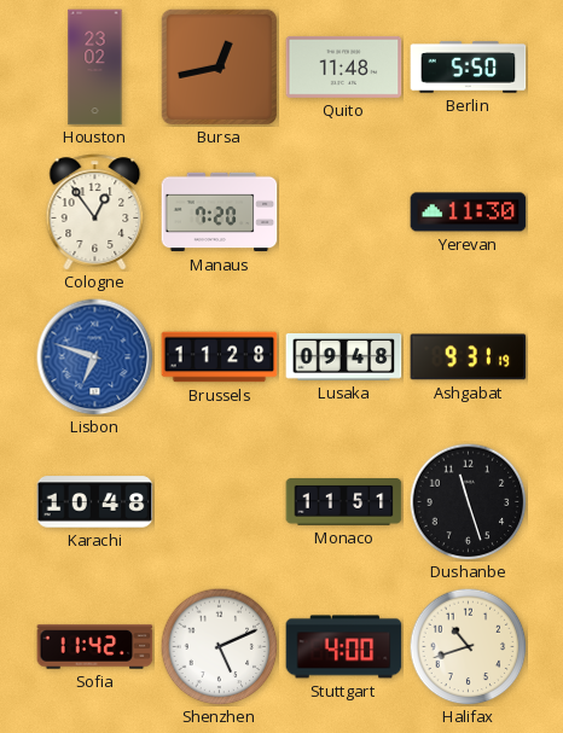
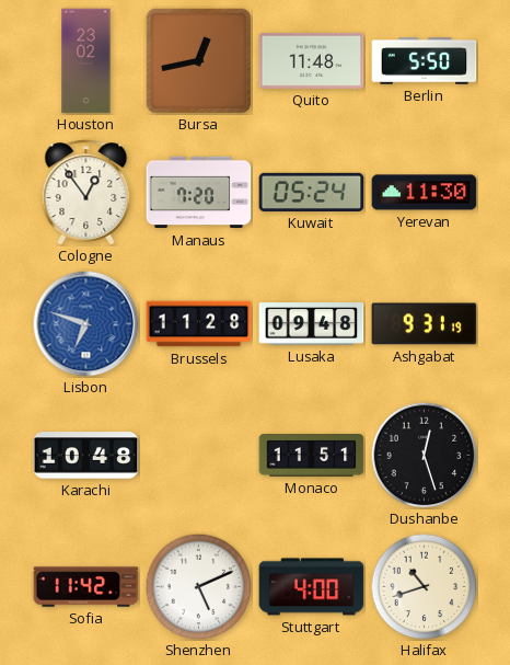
Kuwait: none -> 05:24 (312, 192)
Dushanbe: 11:27 -> 12:27 (424, 455)
